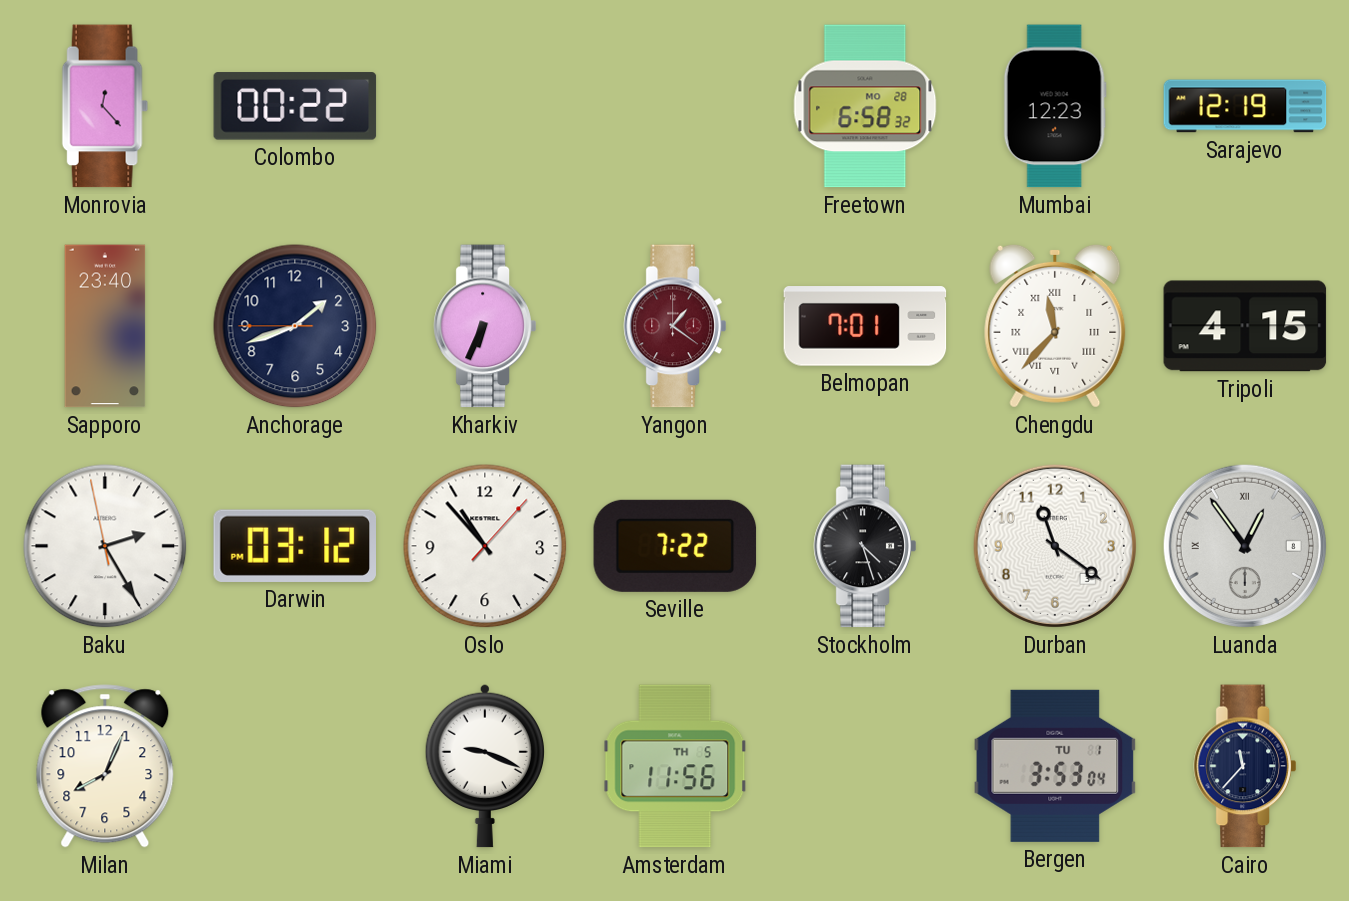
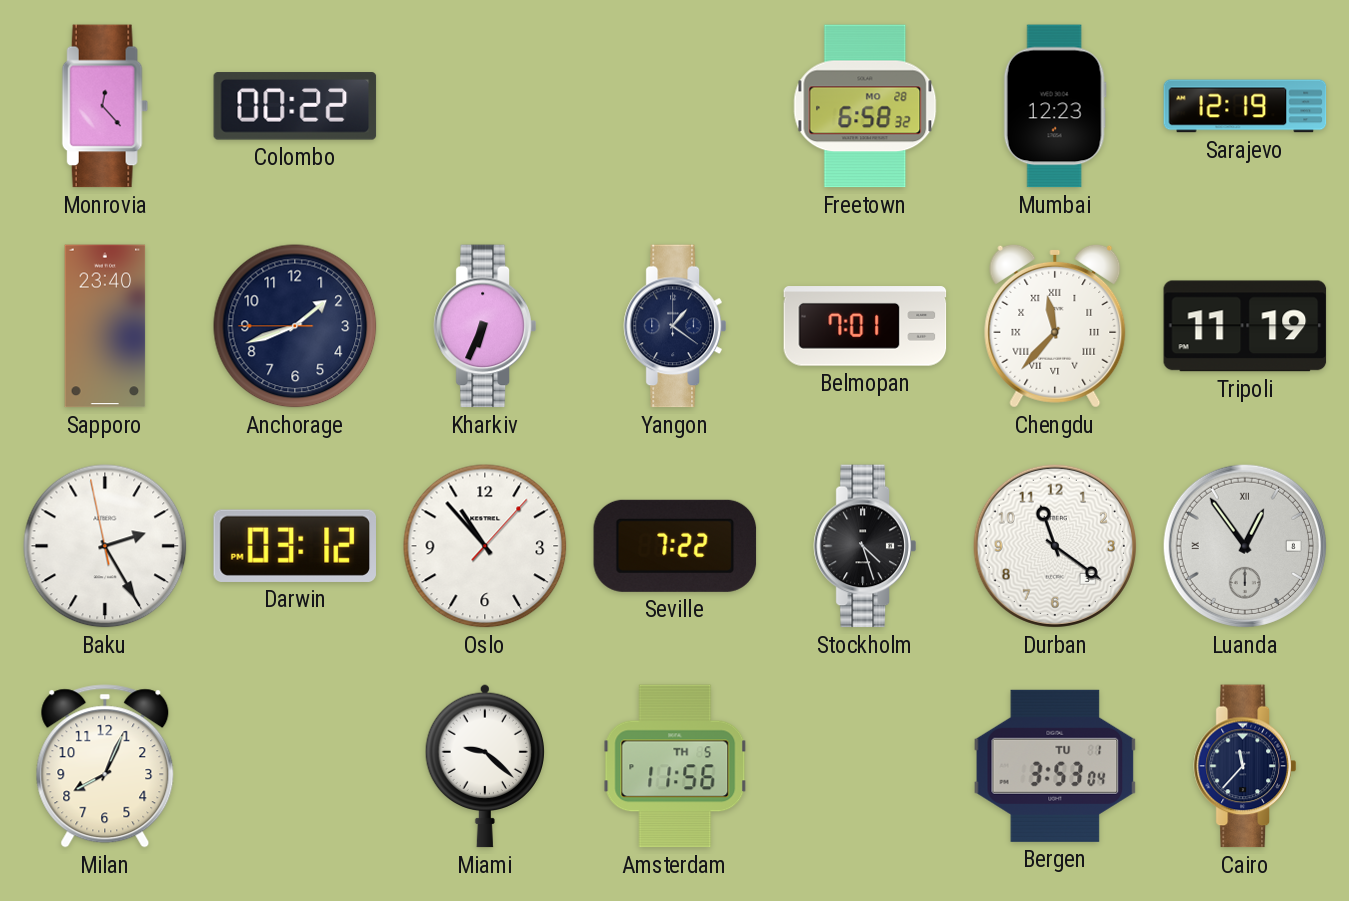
Yangon dial: burgundy -> navy (675, 326)
Tripoli: 4:15 -> 11:19 (1245, 326)
Miami: 9:19 -> 9:22 (484, 766)
